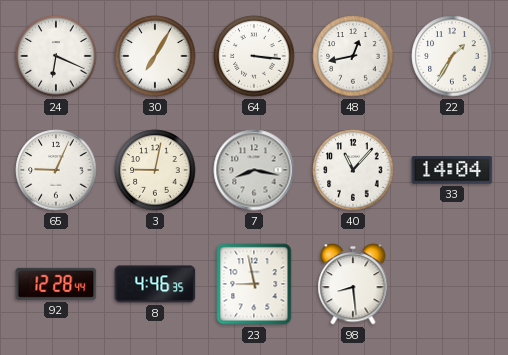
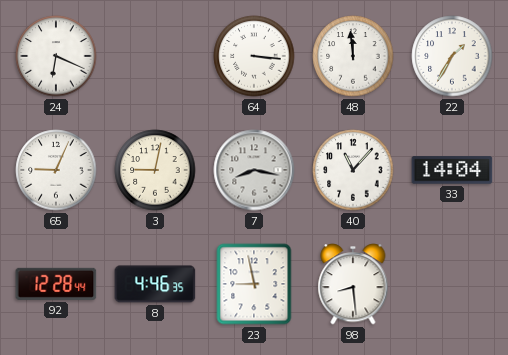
30: 7:05 -> none (155, 56)
48: 12:43 -> 11:59 (353, 56)
